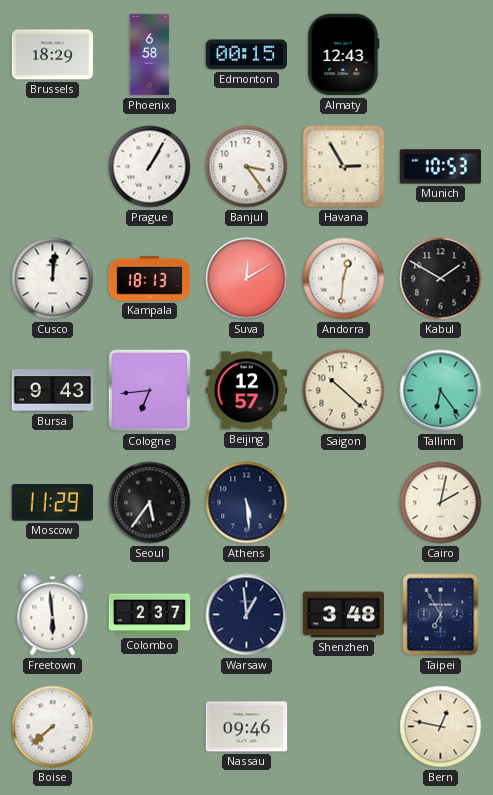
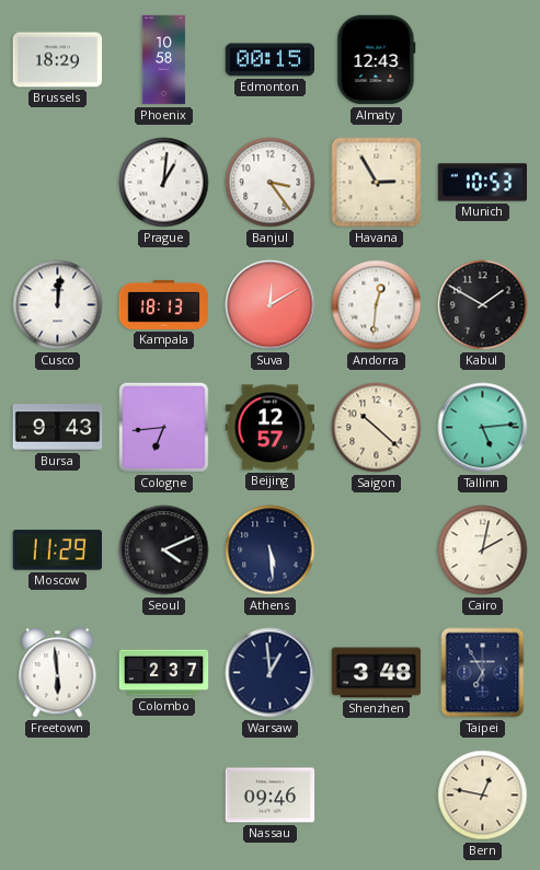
Phoenix: 6:58 -> 10:58 (164, 60)
Prague: 1:05 -> 1:01 (164, 183)
Tallinn: 6:24 -> 5:14 (483, 428)
Seoul: 5:36 -> 4:11 (164, 550)
Boise: 7:38 -> none (53, 727)
